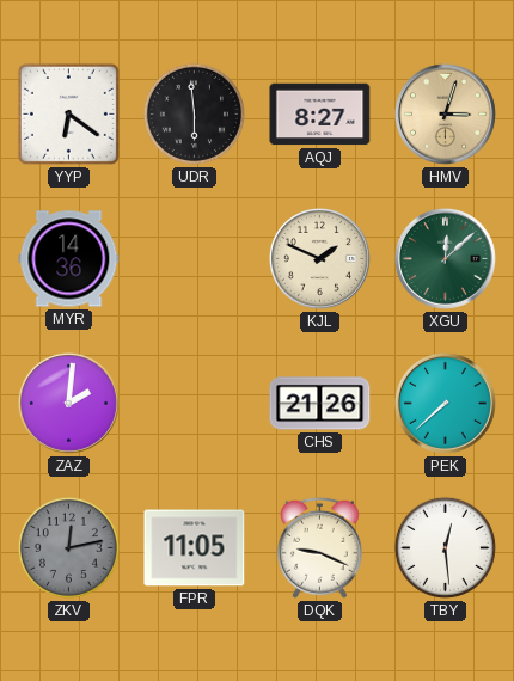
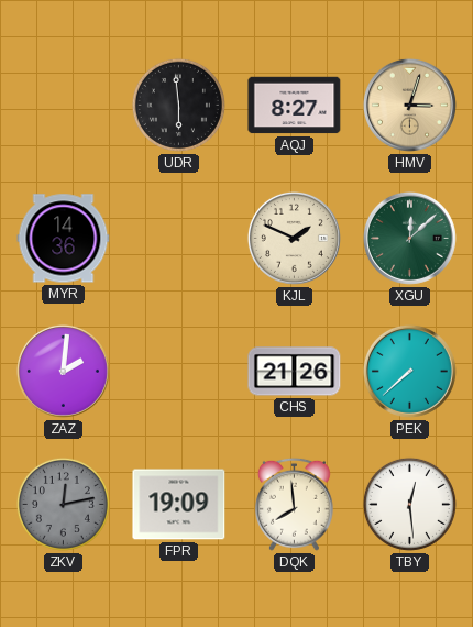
YYP: 6:21 -> none (68, 113)
FPR: 11:05 -> 19:09 (179, 505)
DQK: 9:19 -> 7:59 (294, 504)
